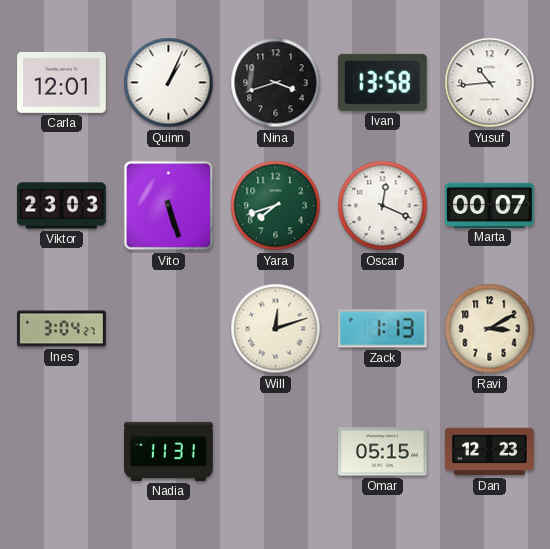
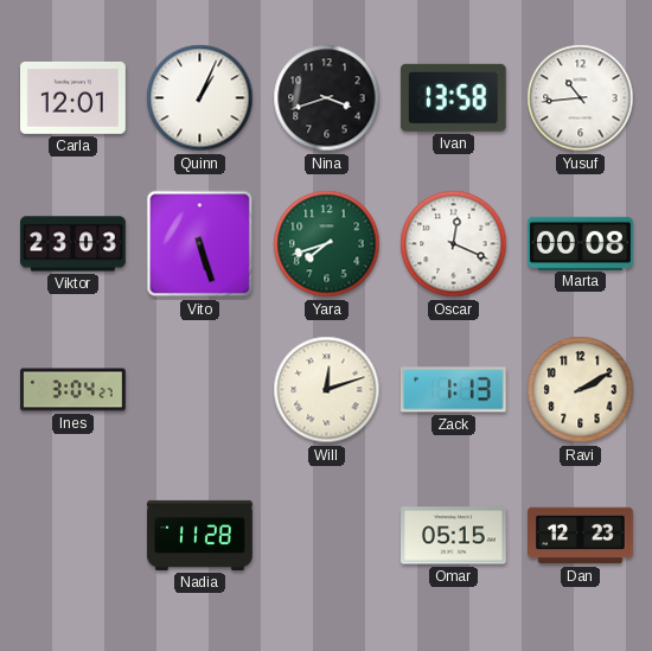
Marta: 00:07 -> 00:08 (581, 243)
Ravi: 3:10 -> 2:10 (581, 390)
Nadia: 11:31 -> 11:28 (200, 535)
